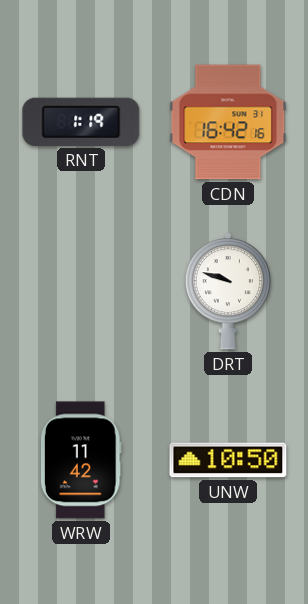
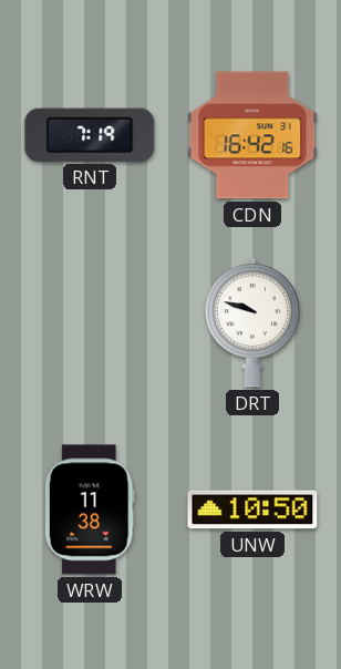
RNT: 1:19 -> 7:19 (90, 135)
WRW: 11:42 -> 11:38 (90, 510)
